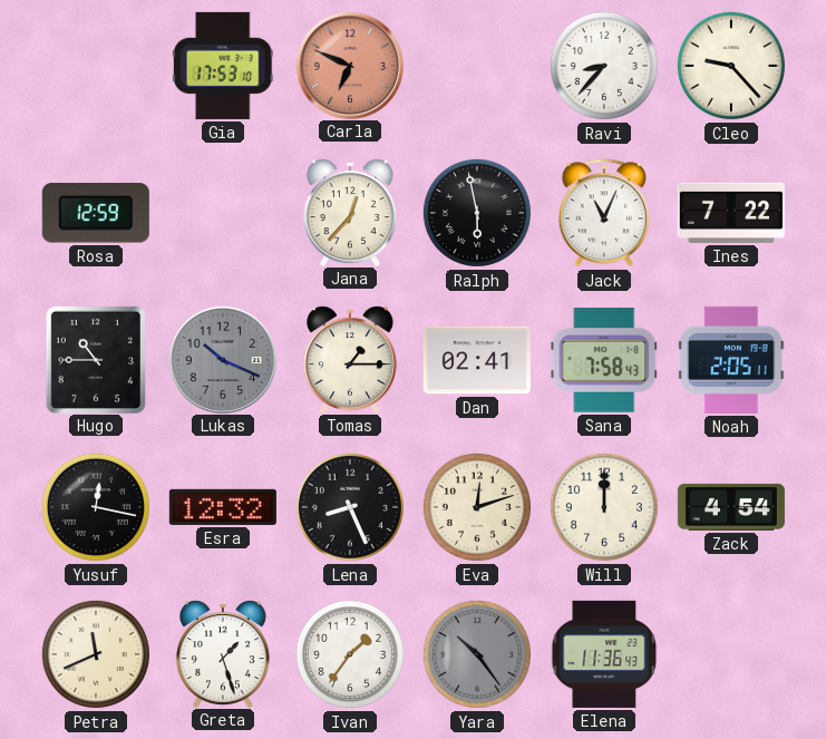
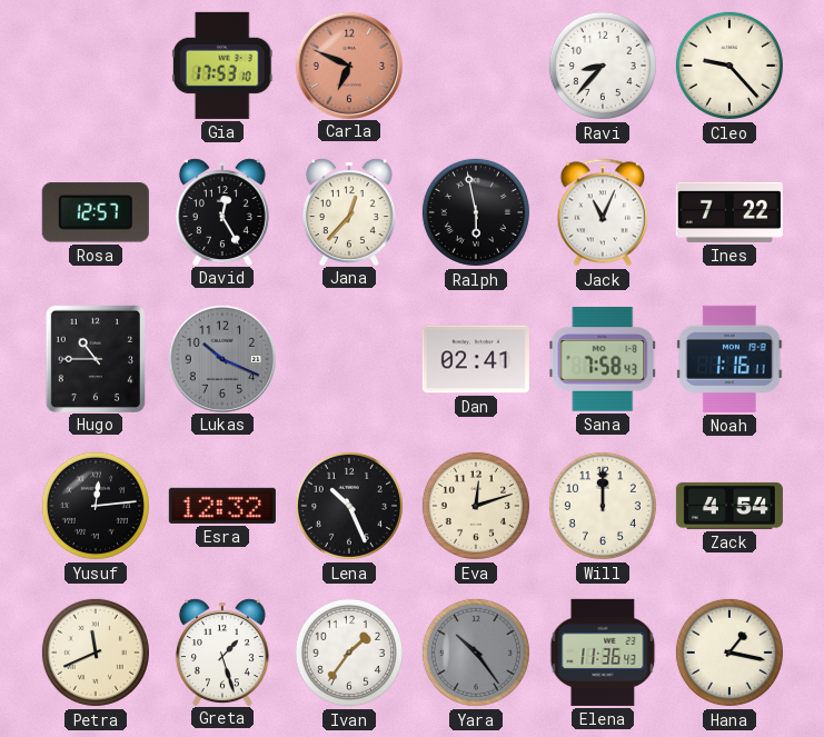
Rosa: 12:59 -> 12:57 (96, 212)
David: none -> 12:25 (222, 211)
Tomas: 1:15 -> none (350, 359)
Noah: 2:05 -> 1:16 (729, 359)
Yusuf: 12:17 -> 12:14 (96, 506)
Lena: 8:26 -> 10:26 (349, 506)
Hana: none -> 1:17 (729, 653)
